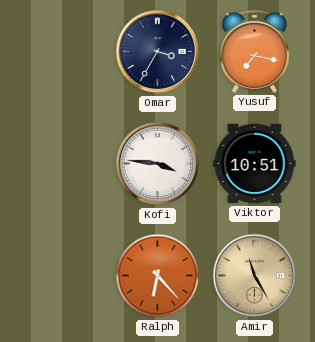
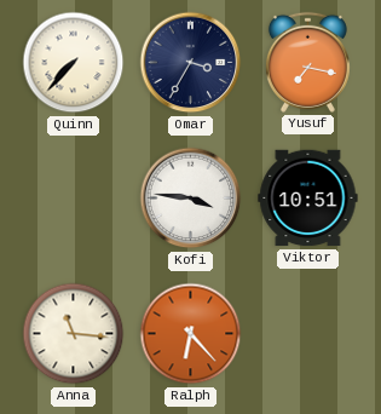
Quinn: none -> 7:37 (74, 63)
Anna: none -> 11:16 (74, 334)
Amir: 11:25 -> none (255, 276)
